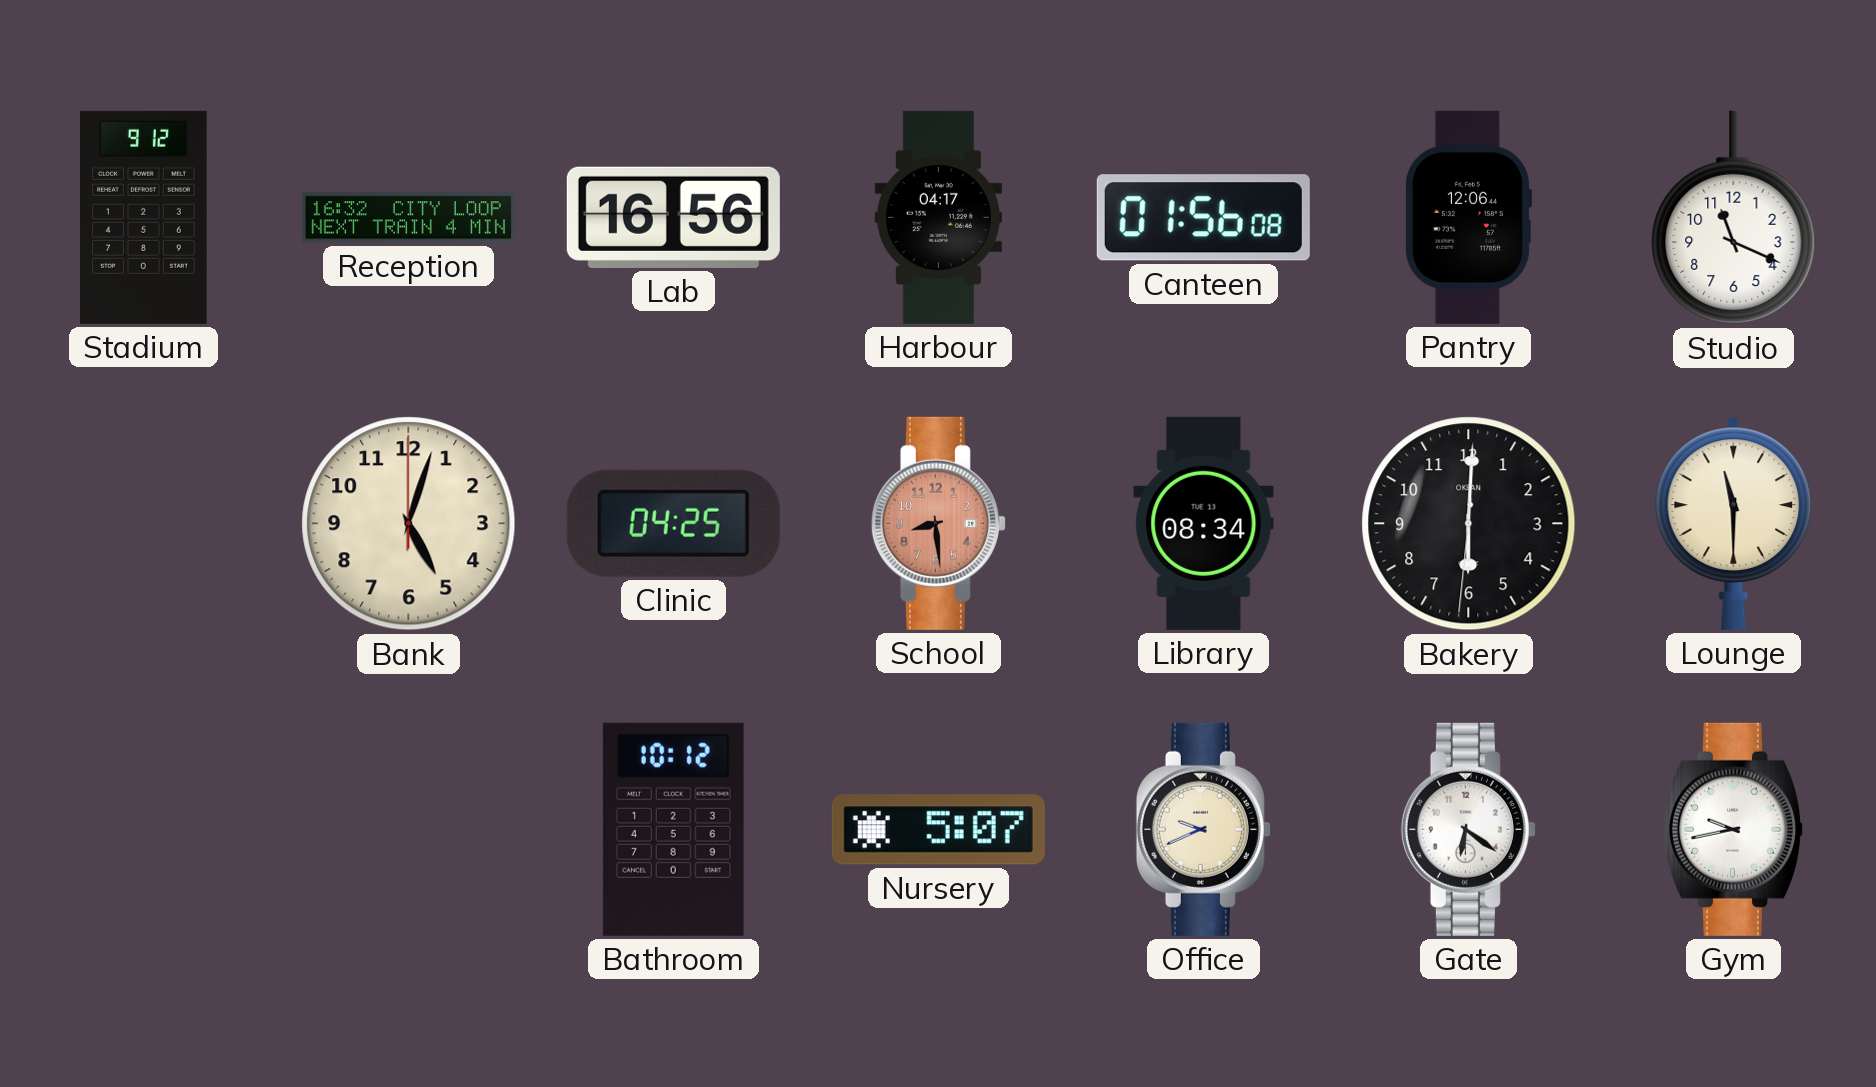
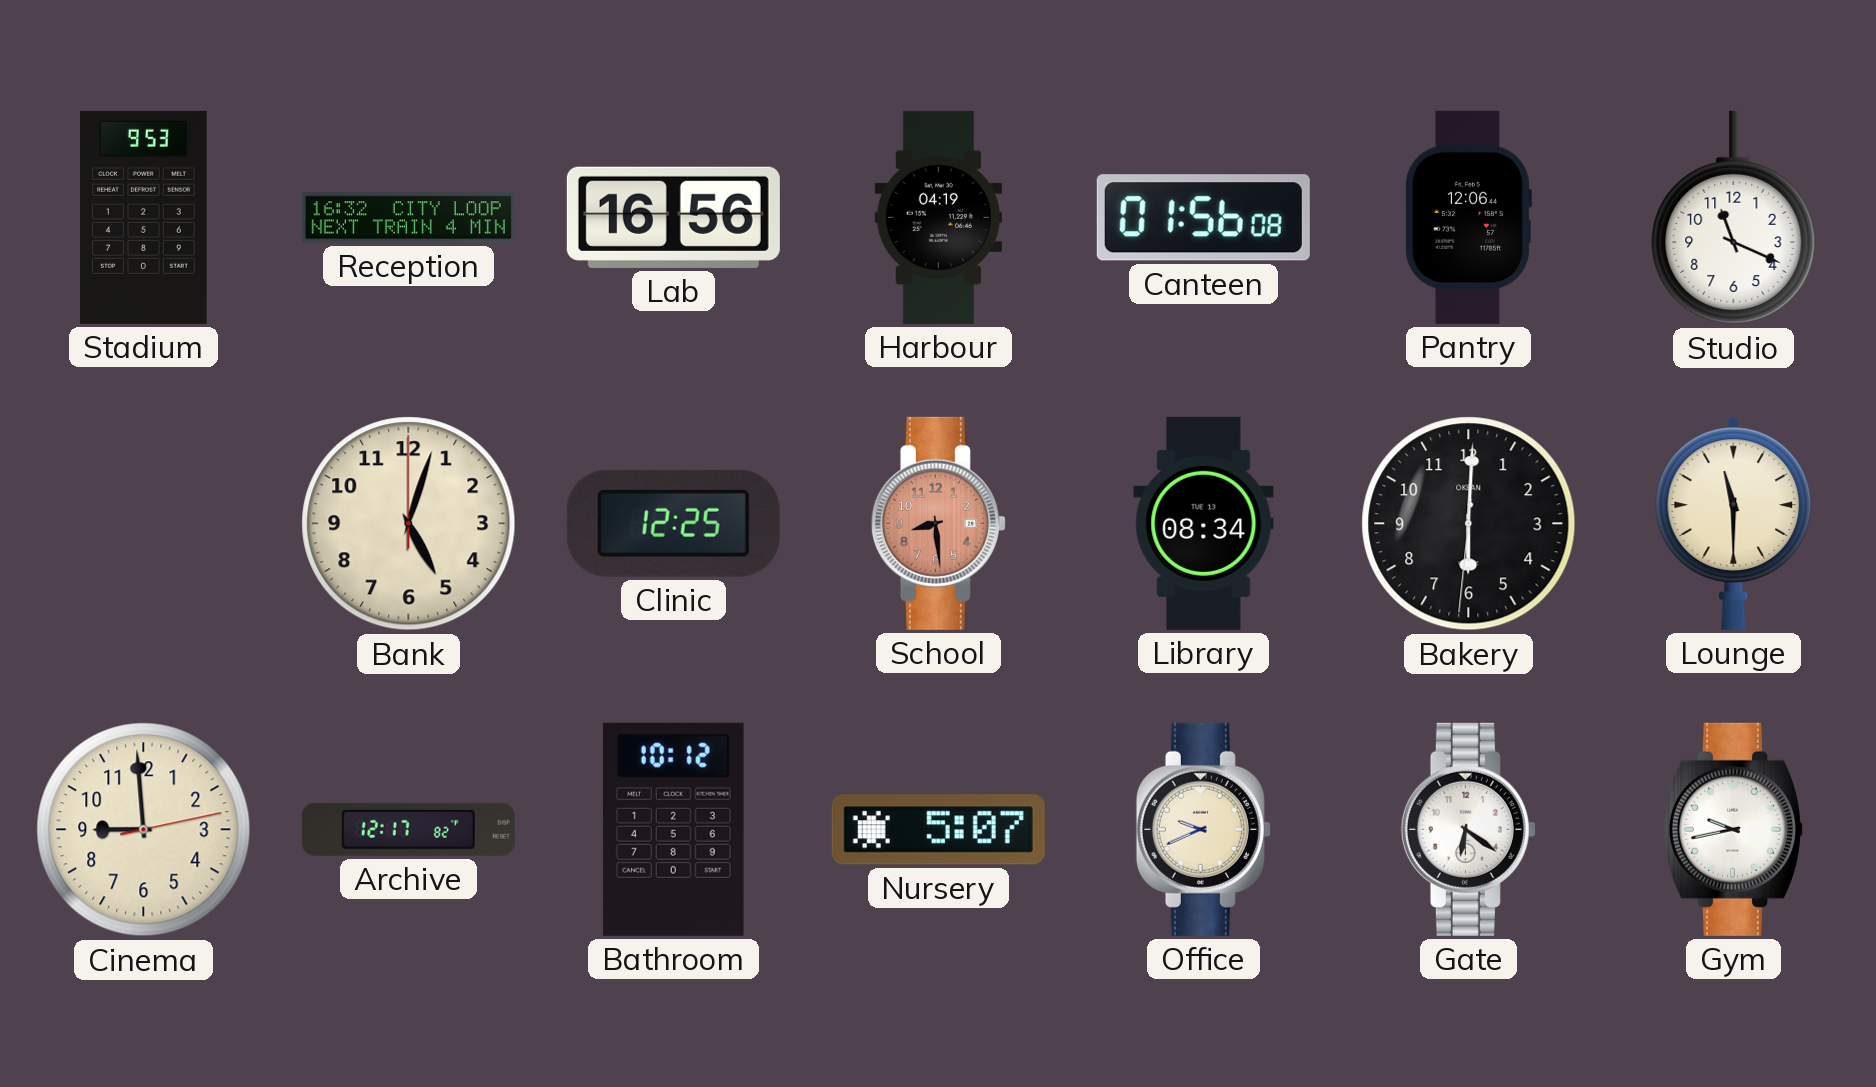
Stadium: 9:12 -> 9:53 (144, 217)
Harbour: 04:17 -> 04:19 (938, 217)
Clinic: 04:25 -> 12:25 (673, 523)
Cinema: none -> 8:59 (144, 830)
Archive: none -> 12:17 (408, 829)
